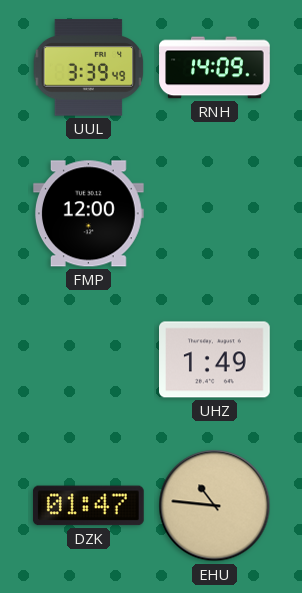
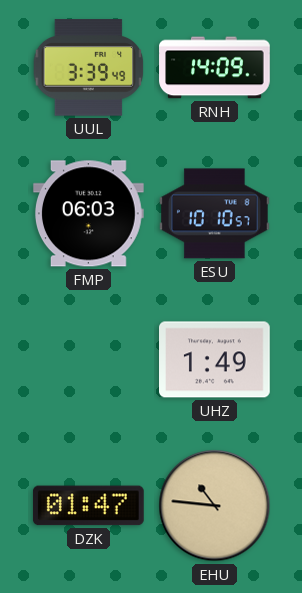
FMP: 12:00 -> 06:03 (88, 214)
ESU: none -> 10:10 (215, 214)
